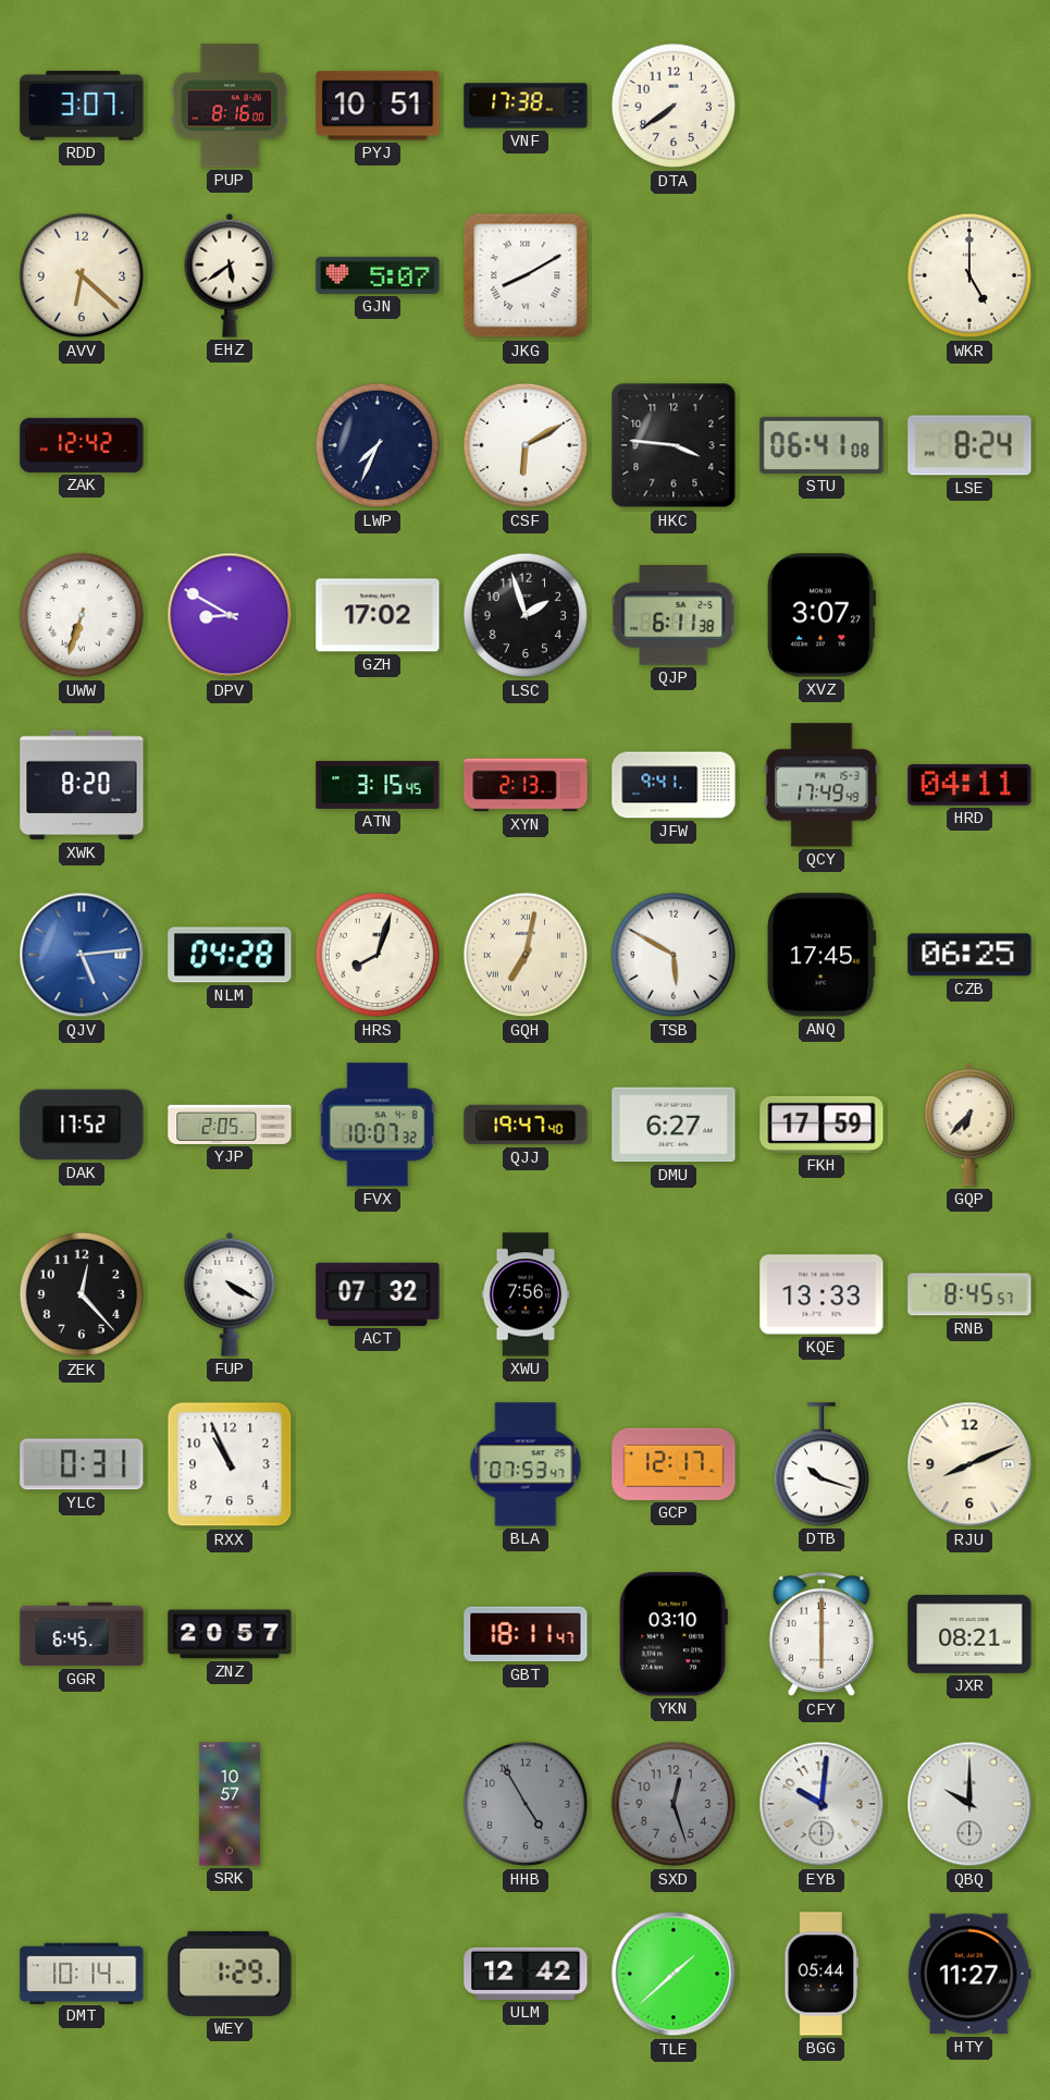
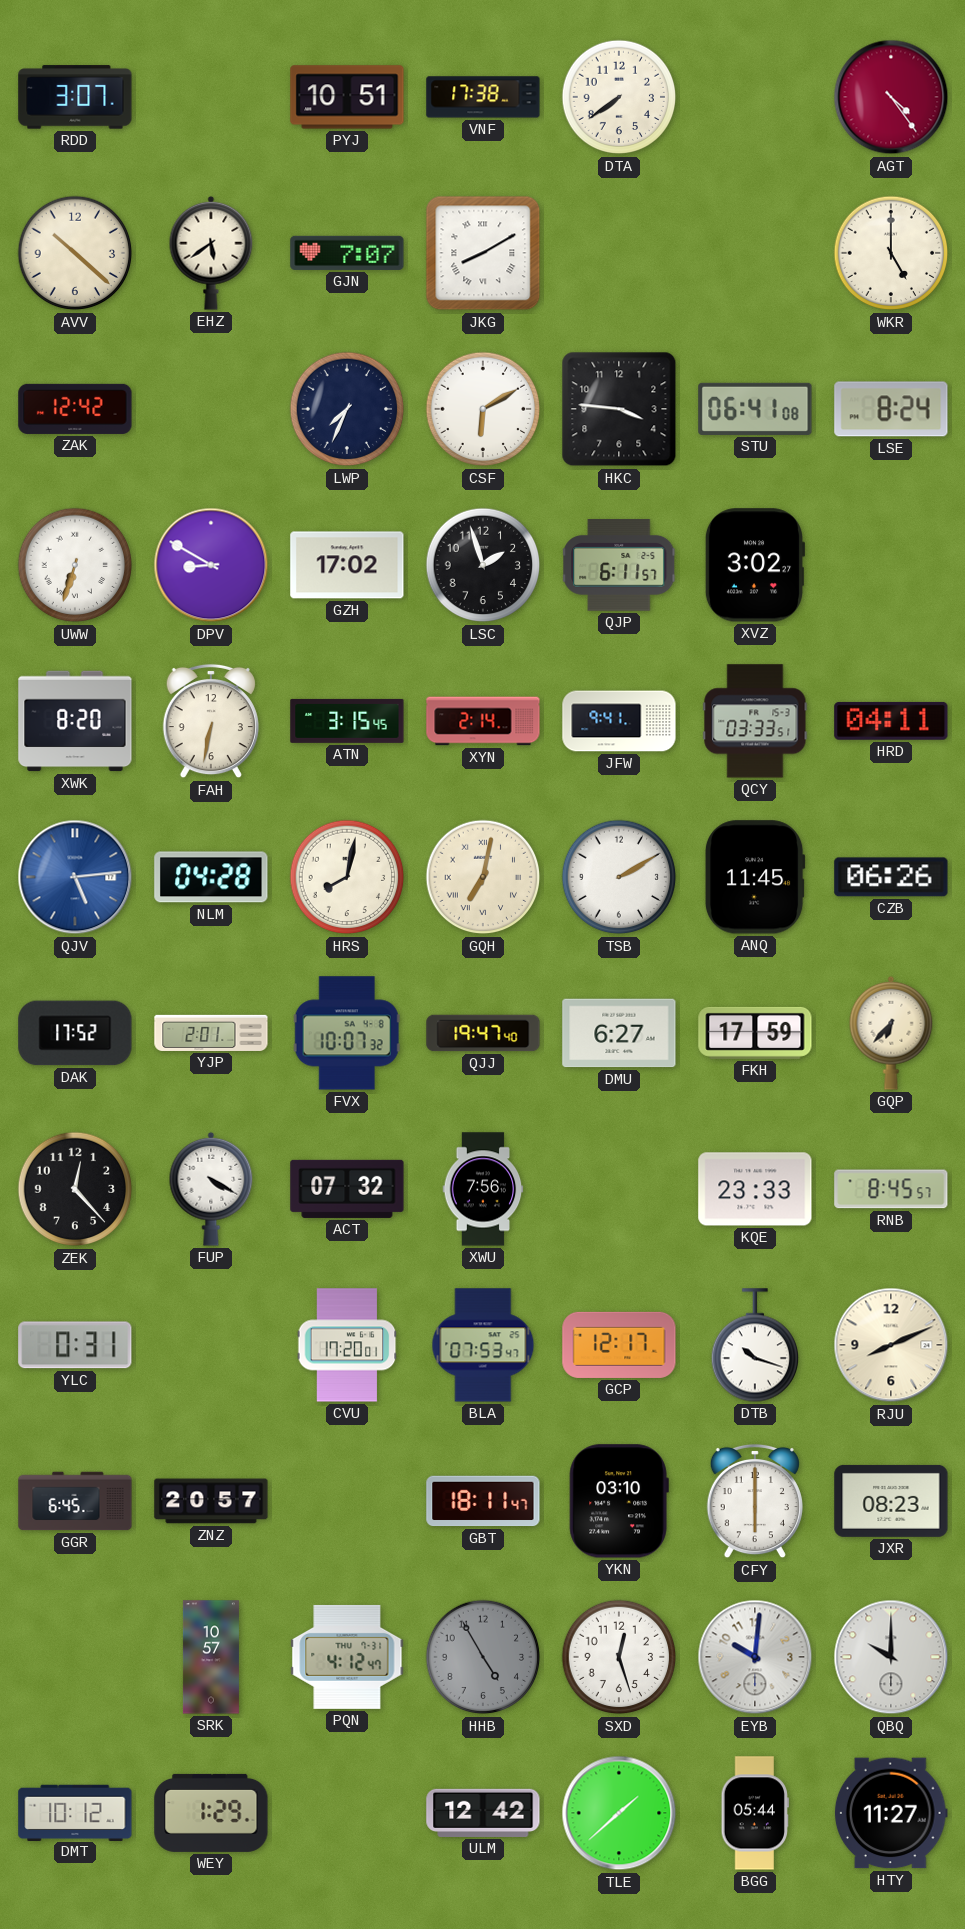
PUP: 8:16 -> none (230, 106)
AGT: none -> 4:24 (891, 97)
AVV: 6:22 -> 10:22 (75, 253)
GJN: 5:07 -> 7:07 (347, 253)
QJP: 6:11:38 -> 6:11:57 (620, 565)
XVZ: 3:07 -> 3:02 (755, 565)
FAH: none -> 6:32 (211, 721)
XYN: 2:13 -> 2:14 (483, 721)
QCY: 17:49 -> 03:33 (755, 721)
HRS: 8:03 -> 8:02 (347, 877)
TSB: 5:50 -> 2:10 (619, 877)
ANQ: 17:45 -> 11:45 (755, 877)
CZB: 06:25 -> 06:26 (891, 877)
YJP: 2:05 -> 2:01 (211, 1033)
KQE: 13:33 -> 23:33 (755, 1189)
RXX: 10:56 -> none (230, 1464)
CVU: none -> 17:20 (347, 1345)
JXR: 08:21 -> 08:23 (891, 1501)
PQN: none -> 4:12 (347, 1657)
SXD dial: grey -> white (619, 1657)
DMT: 10:14 -> 10:12 (75, 1812)
